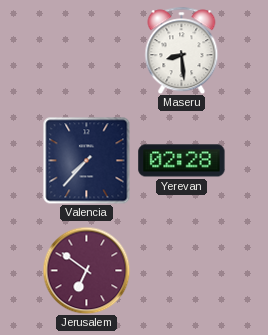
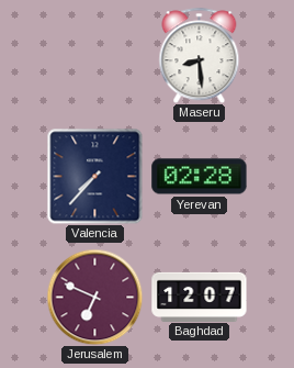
Jerusalem: 6:51 -> 6:49 (94, 297)
Baghdad: none -> 12:07 (200, 297)
